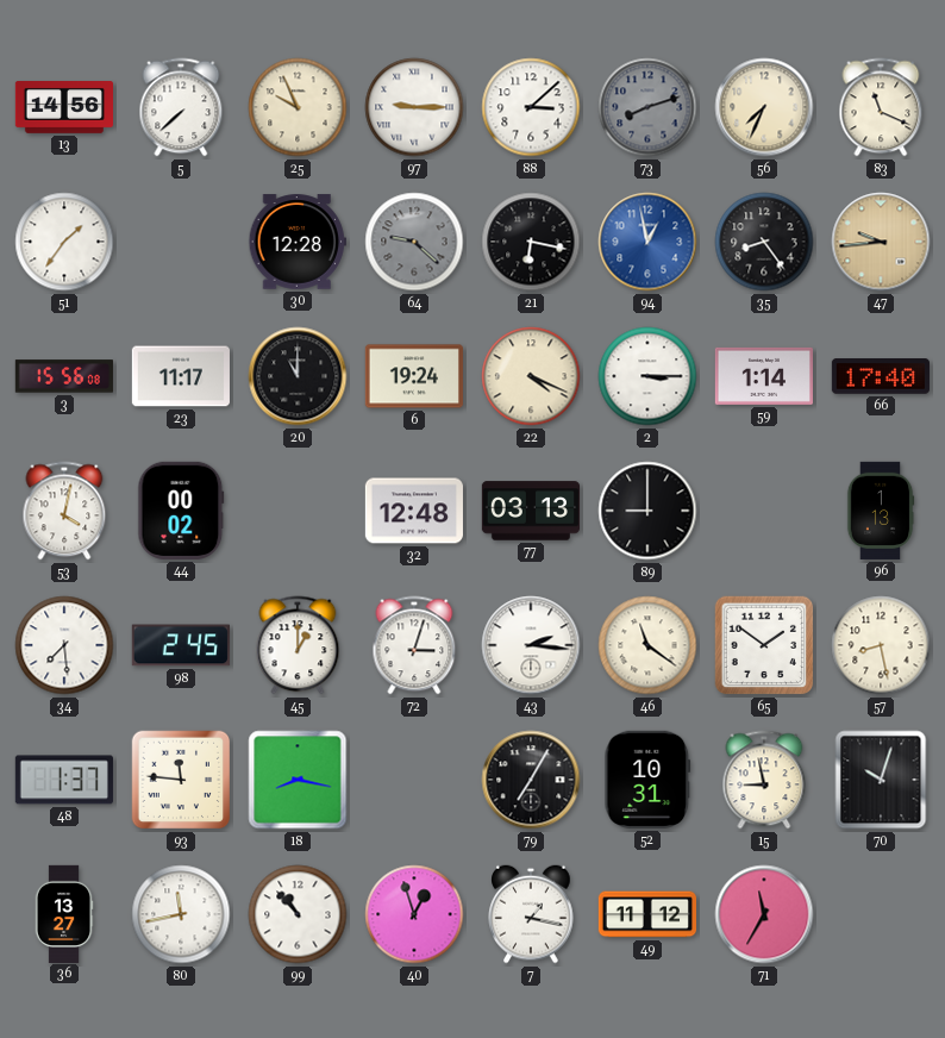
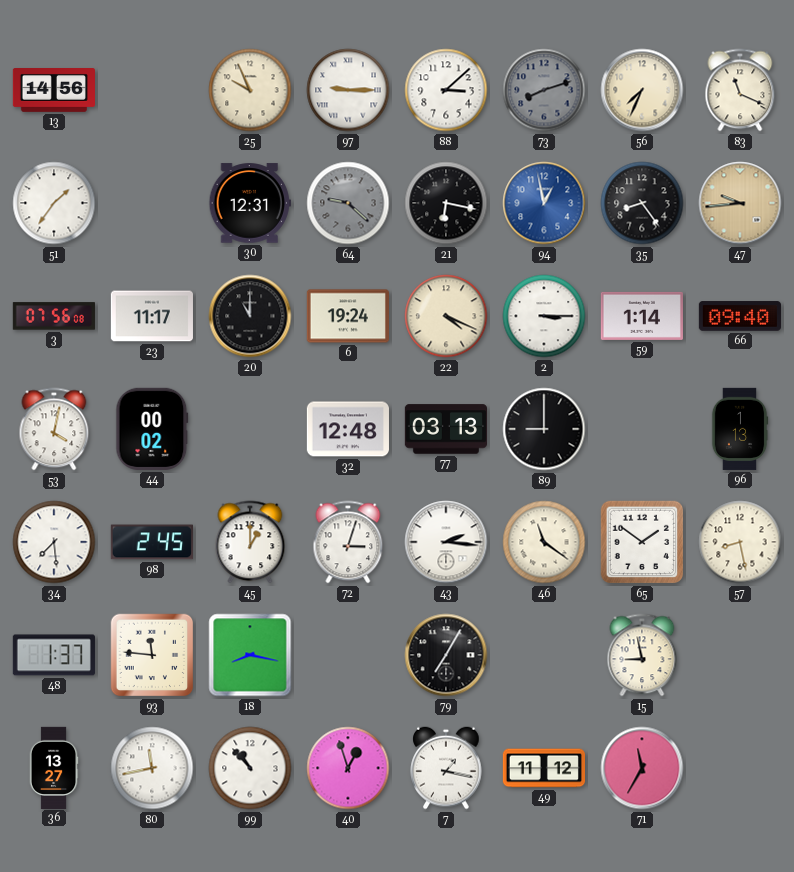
5: 7:38 -> none (181, 107)
30: 12:28 -> 12:31 (250, 203)
3: 15:56 -> 07:56 (54, 316)
66: 17:40 -> 09:40 (740, 316)
52: 10:31 -> none (647, 780)
70: 10:03 -> none (881, 780)
